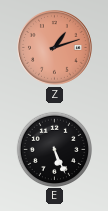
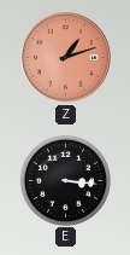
E: 5:26 -> 3:16 (65, 180)
